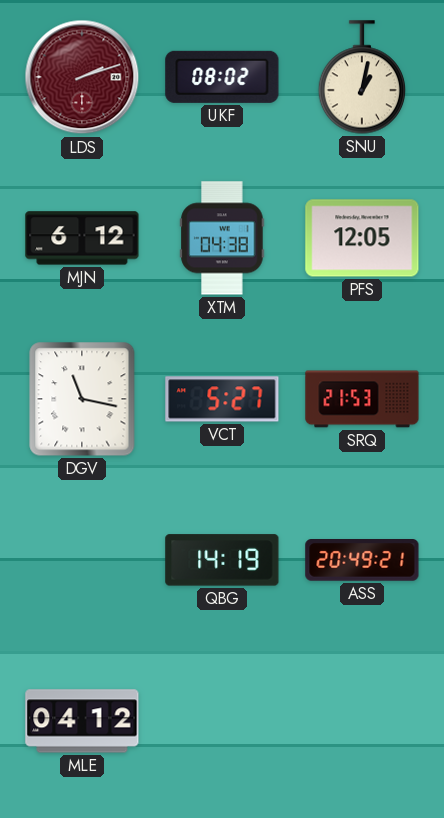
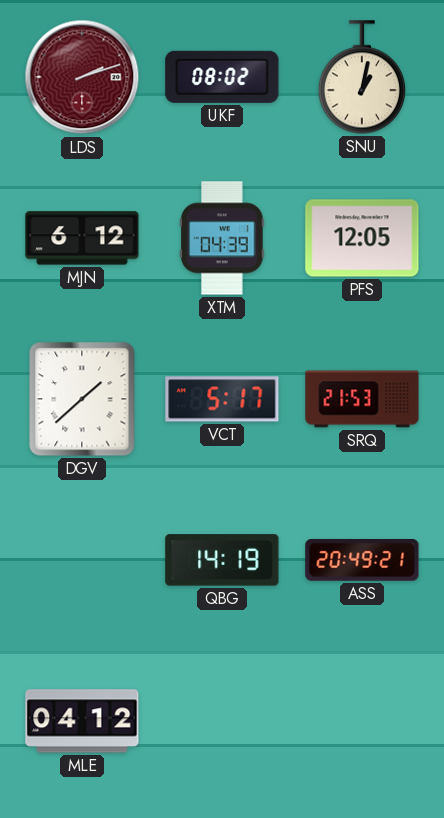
XTM: 04:38 -> 04:39 (222, 238)
DGV: 11:17 -> 1:38 (82, 399)
VCT: 5:27 -> 5:17 (222, 399)
